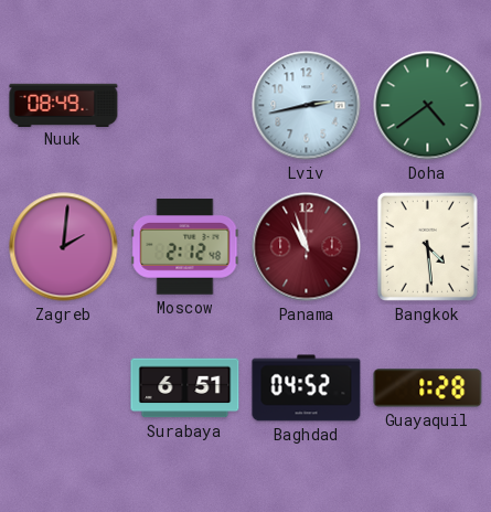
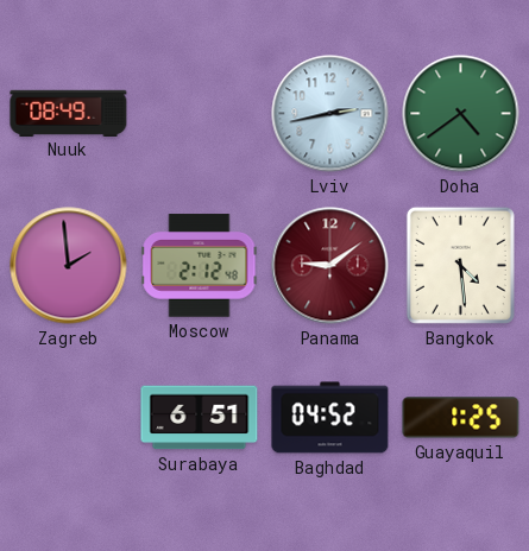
Zagreb: 2:01 -> 1:59 (69, 266)
Panama: 10:57 -> 9:09 (330, 266)
Guayaquil: 1:28 -> 1:25 (461, 418)
